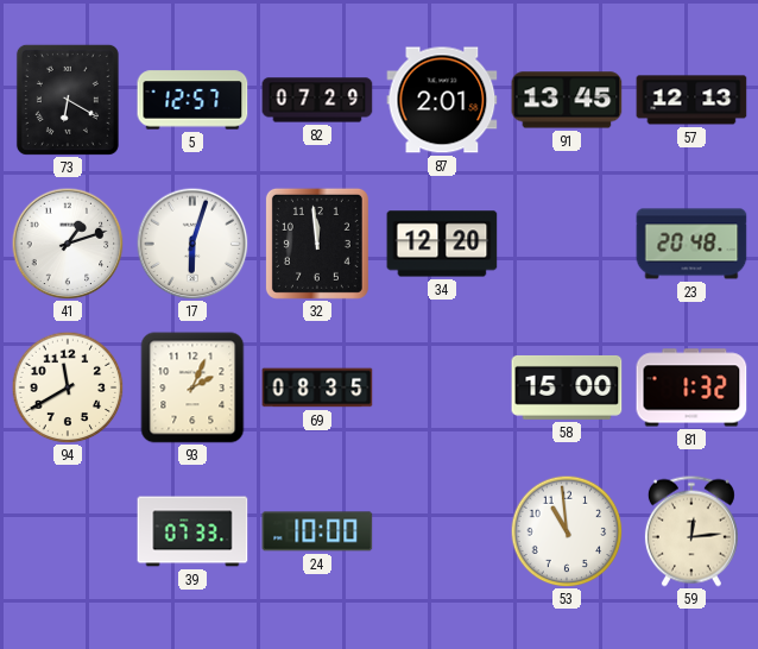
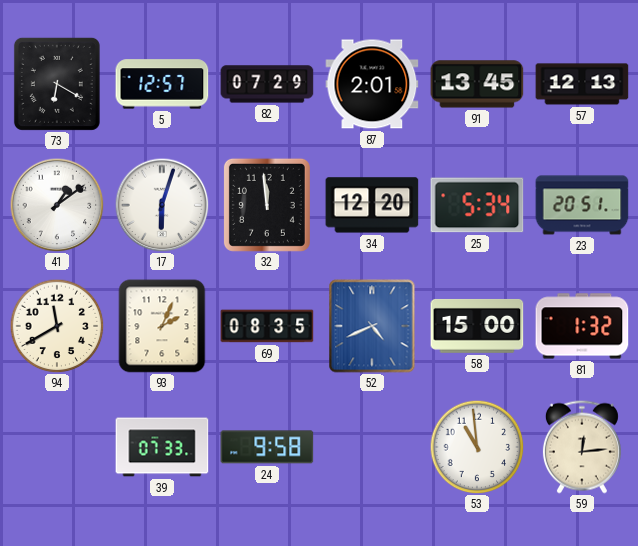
41: 1:12 -> 1:09 (57, 205)
25: none -> 5:34 (477, 205)
23: 20:48 -> 20:51 (582, 205)
52: none -> 4:41 (372, 326)
24: 10:00 -> 9:58 (267, 447)
